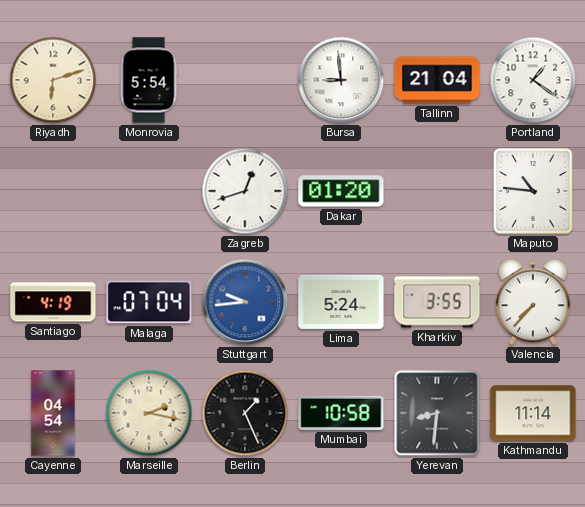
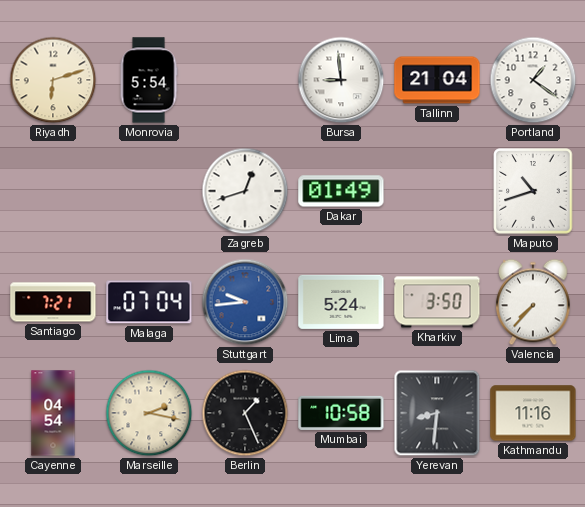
Dakar: 01:20 -> 01:49 (341, 191)
Maputo: 10:46 -> 10:42 (533, 191)
Santiago: 4:19 -> 7:21 (53, 302)
Kharkiv: 3:55 -> 3:50 (437, 302)
Kathmandu: 11:14 -> 11:16 (533, 413)
